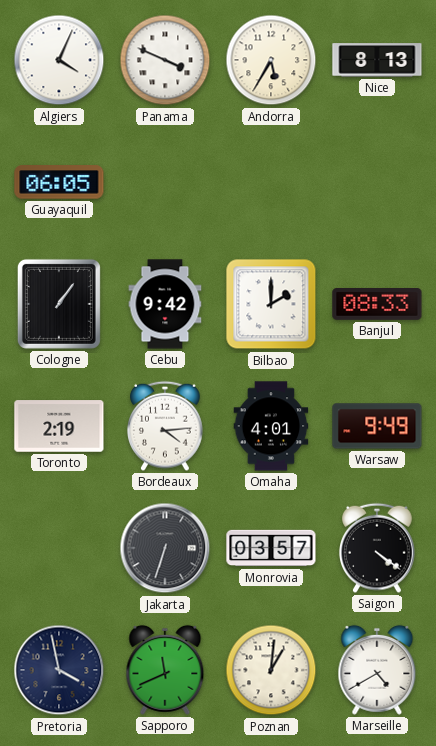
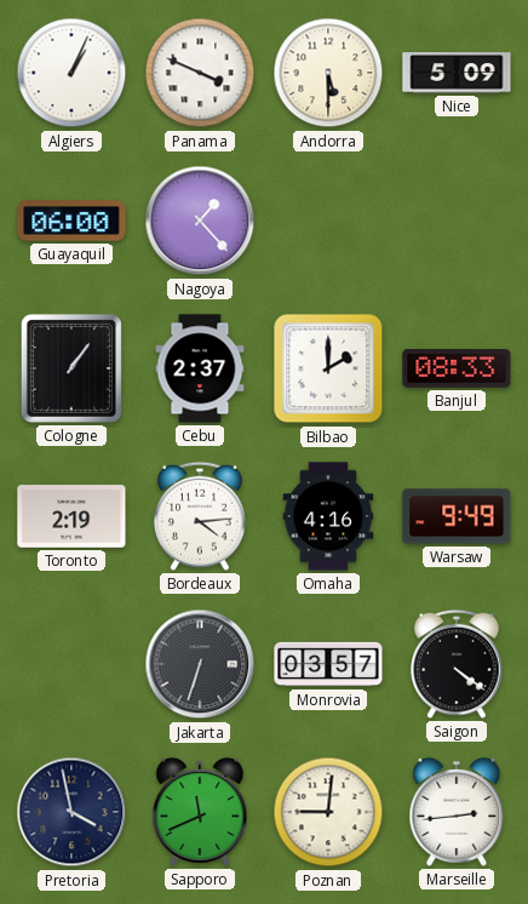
Algiers: 4:04 -> 1:04 (71, 73)
Andorra: 5:35 -> 5:30 (328, 73)
Nice: 8:13 -> 5:09 (457, 73)
Guayaquil: 06:05 -> 06:00 (71, 221)
Nagoya: none -> 1:23 (200, 221)
Cebu: 9:42 -> 2:37 (200, 368)
Omaha: 4:01 -> 4:16 (328, 516)
Poznan: 1:01 -> 9:01 (328, 812)
Marseille: 4:40 -> 2:44 (457, 812)
